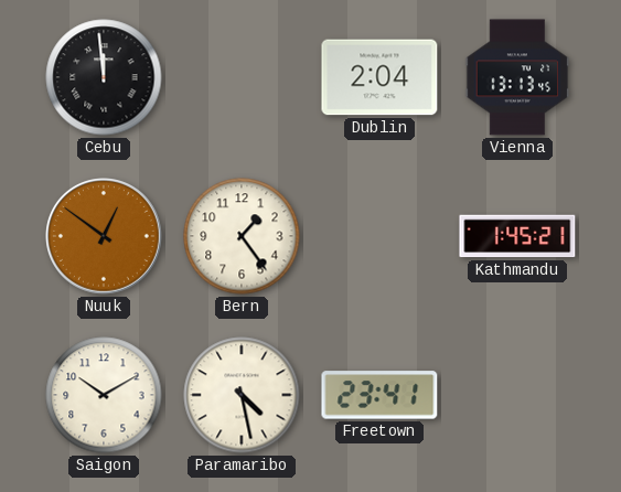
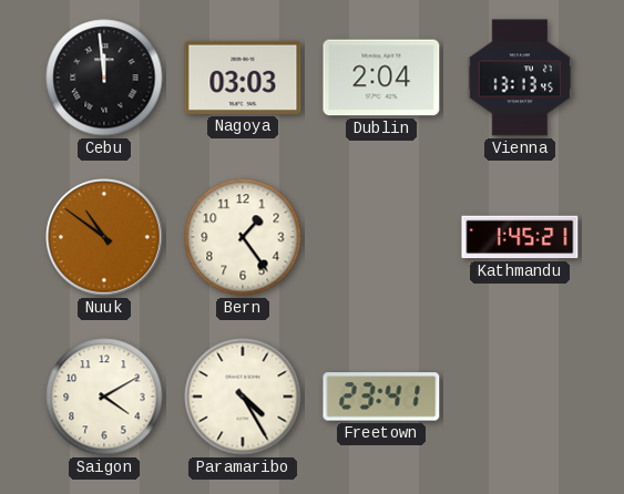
Nagoya: none -> 03:03 (243, 78)
Nuuk: 12:51 -> 10:51 (105, 238)
Saigon: 10:10 -> 4:10 (104, 397)
Paramaribo: 4:28 -> 4:25 (243, 397)
